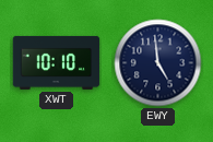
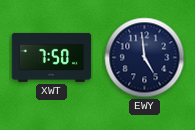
XWT: 10:10 -> 7:50 (52, 57)
